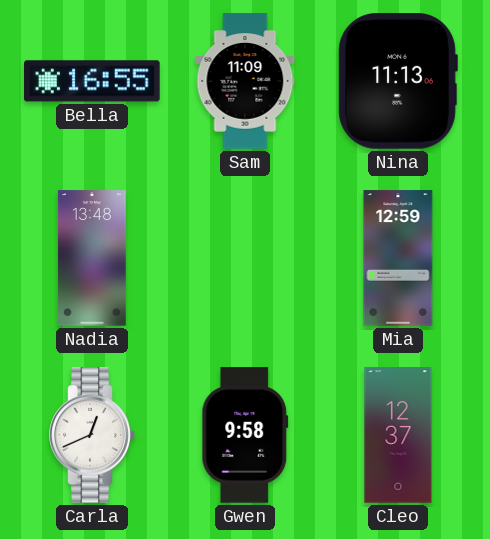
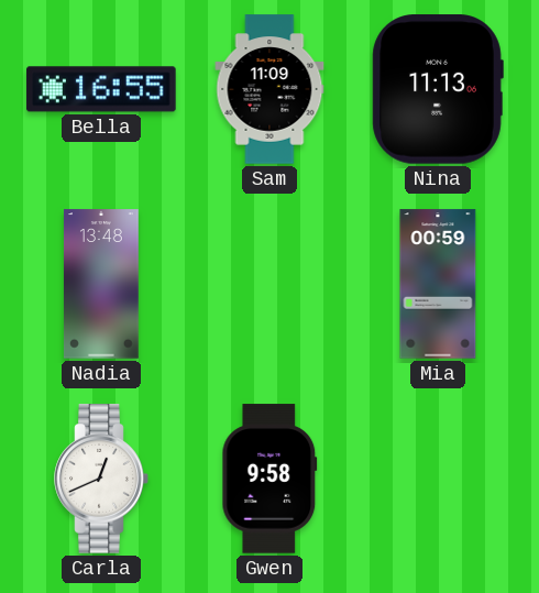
Mia: 12:59 -> 00:59 (438, 284)
Cleo: 12:37 -> none (398, 435)
